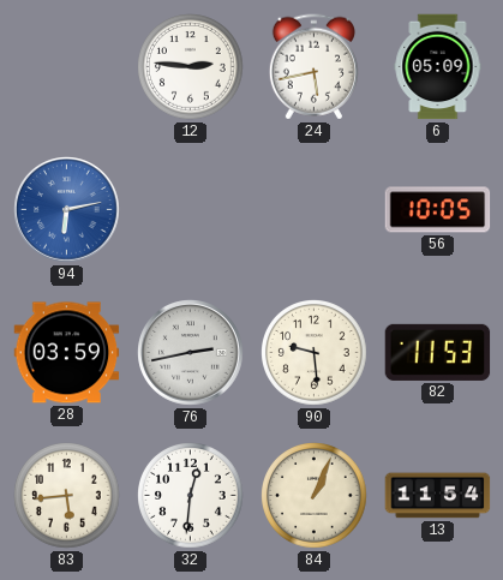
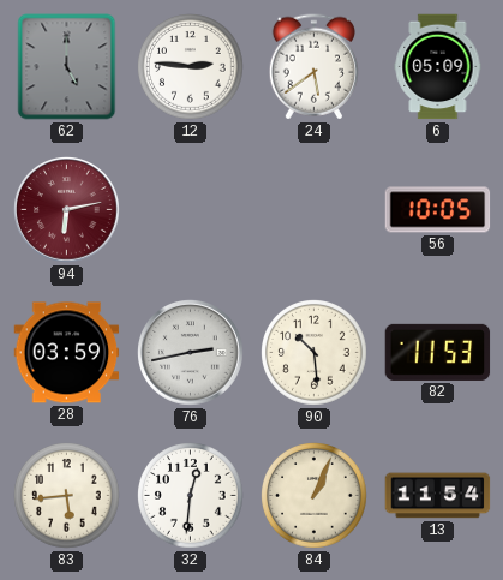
62: none -> 5:00 (67, 67)
24: 5:43 -> 5:39 (313, 67)
94 dial: blue -> burgundy (67, 210)
90: 9:29 -> 10:29 (315, 353)
